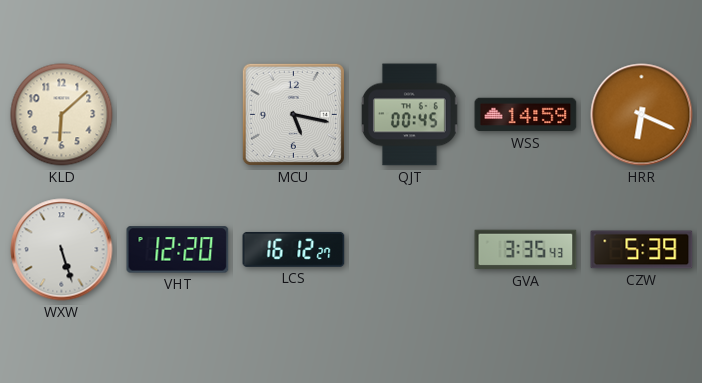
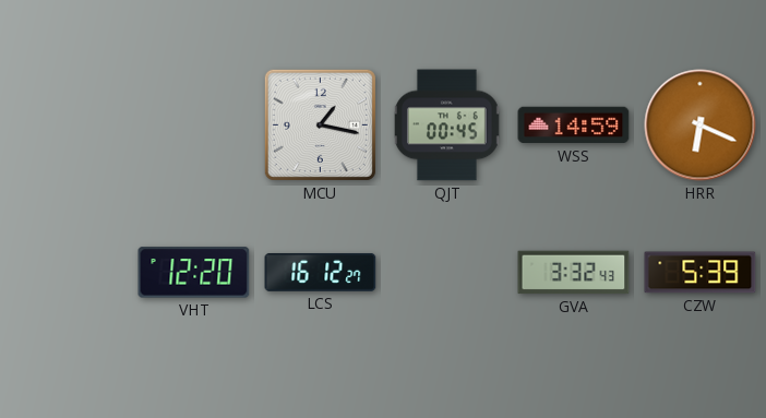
KLD: 6:08 -> none (62, 115)
MCU: 5:17 -> 1:17 (320, 124)
WXW: 5:27 -> none (62, 250)
GVA: 3:35 -> 3:32 (574, 273)
